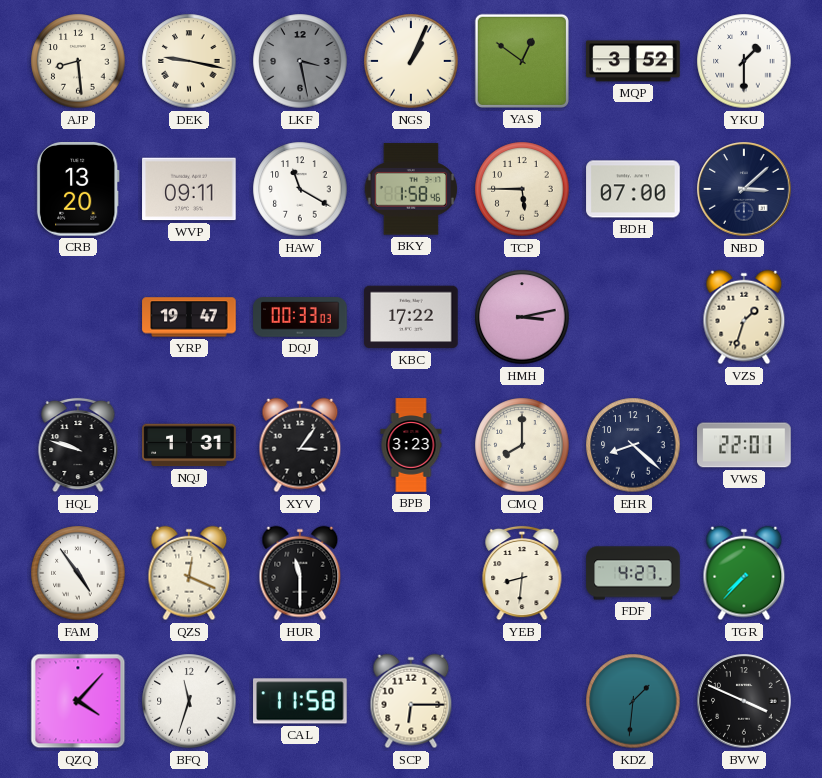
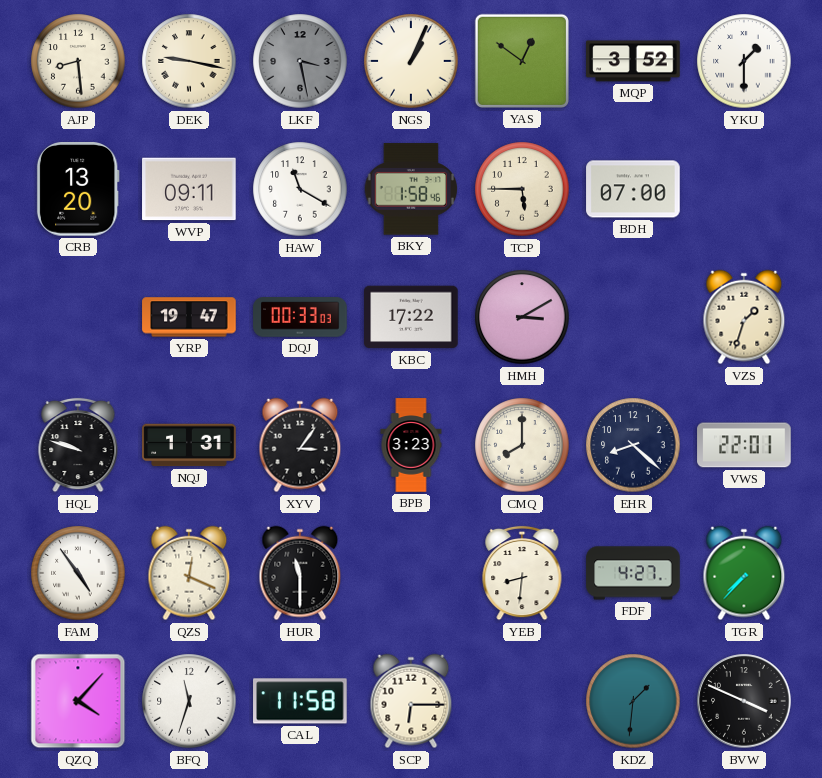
NBD: 3:08 -> none (744, 189)
HMH: 3:13 -> 3:10 (522, 317)
